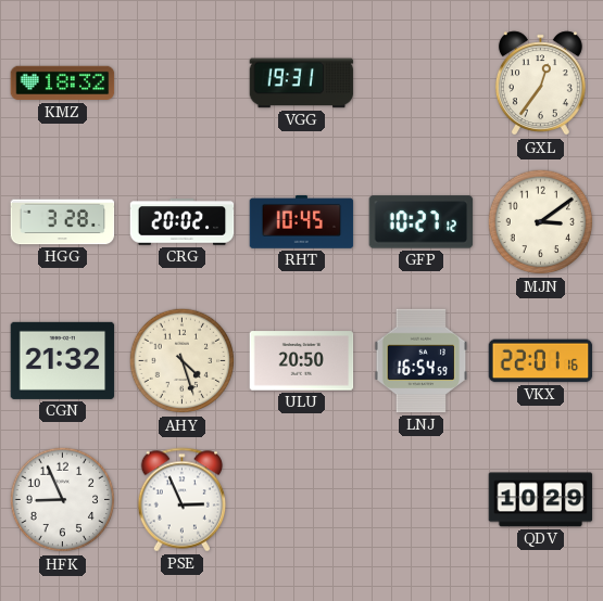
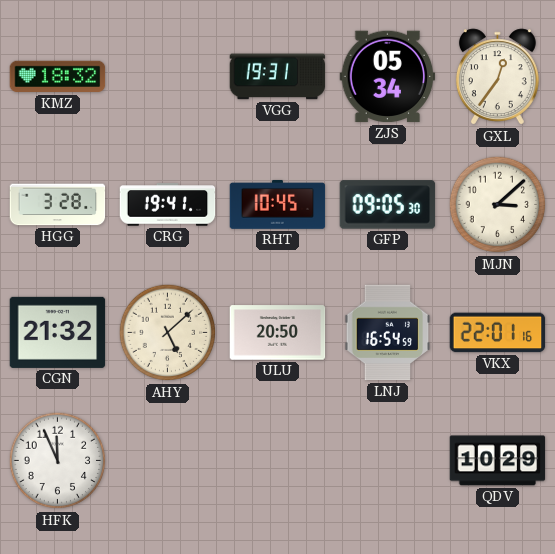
ZJS: none -> 05:34 (388, 77)
CRG: 20:02 -> 19:41 (168, 205)
GFP: 10:27 -> 09:05 (388, 205)
MJN: 3:09 -> 3:08 (498, 205)
AHY: 4:27 -> 5:08 (168, 333)
HFK: 8:56 -> 11:56 (58, 461)
PSE: 2:56 -> none (183, 500)
